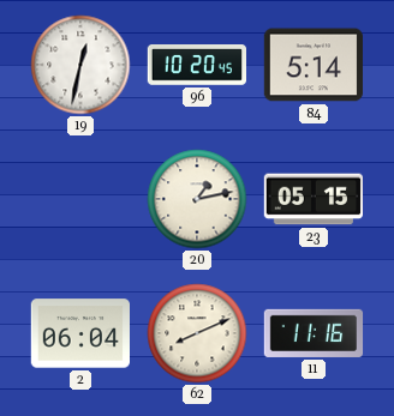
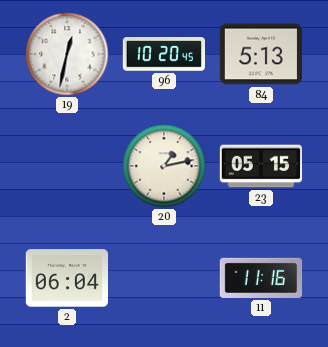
84: 5:14 -> 5:13 (260, 54)
62: 8:11 -> none (197, 333)
